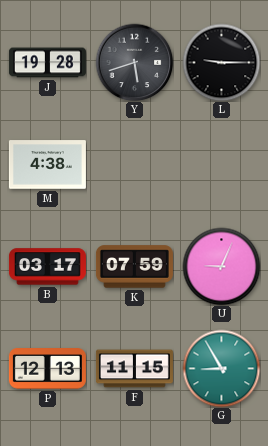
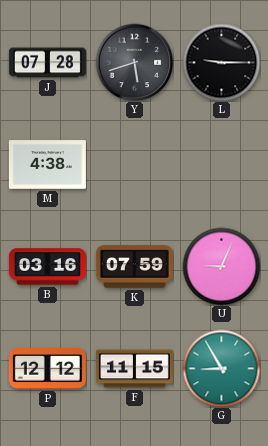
J: 19:28 -> 07:28 (47, 63)
B: 03:17 -> 03:16 (47, 267)
P: 12:13 -> 12:12 (47, 369)
